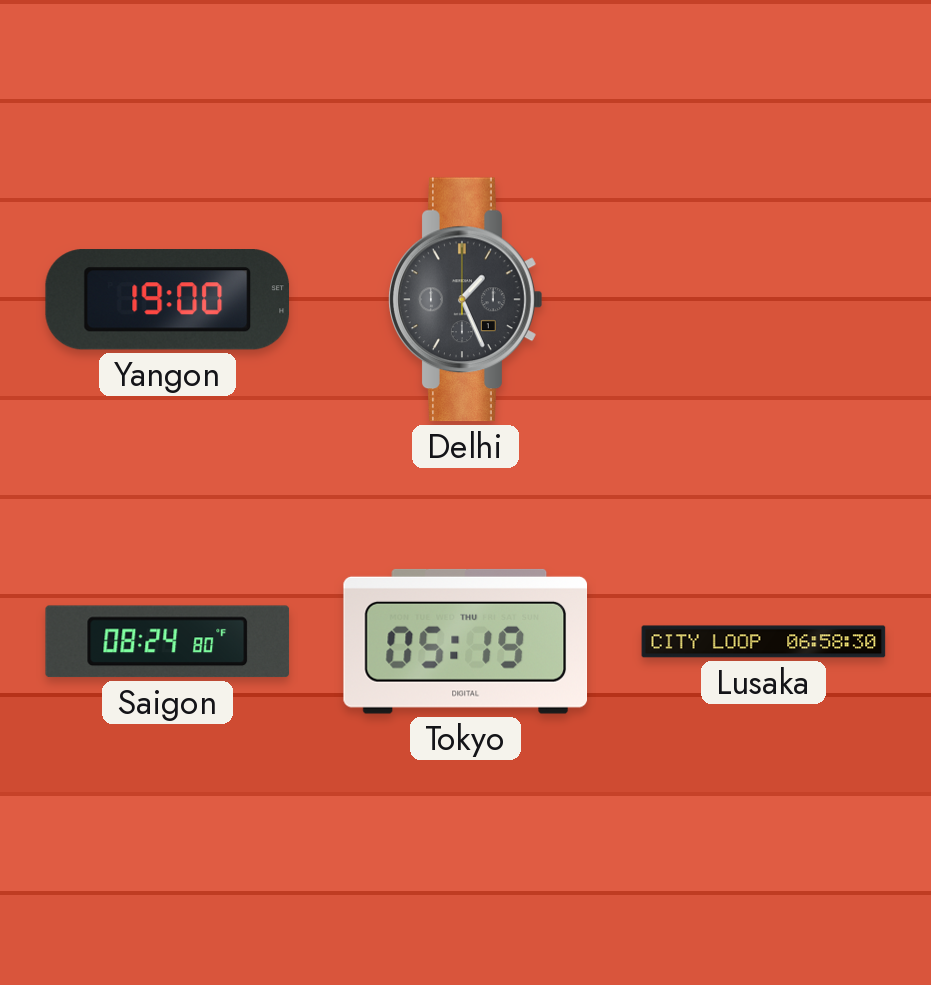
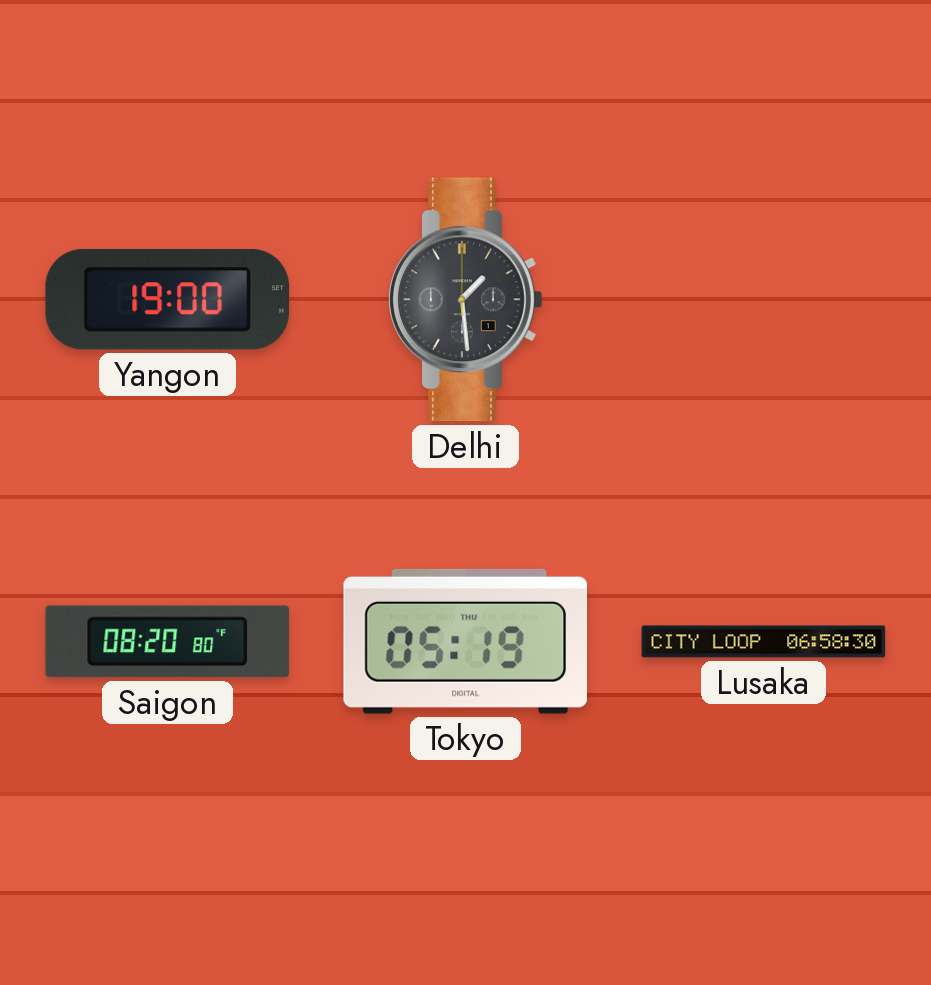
Delhi: 1:26 -> 1:29 (466, 300)
Saigon: 08:24 -> 08:20 (168, 642)
